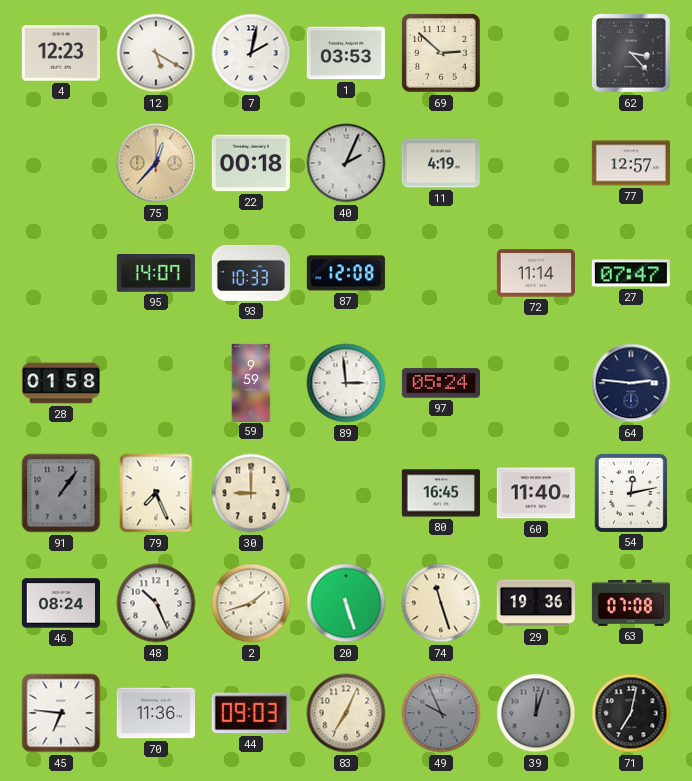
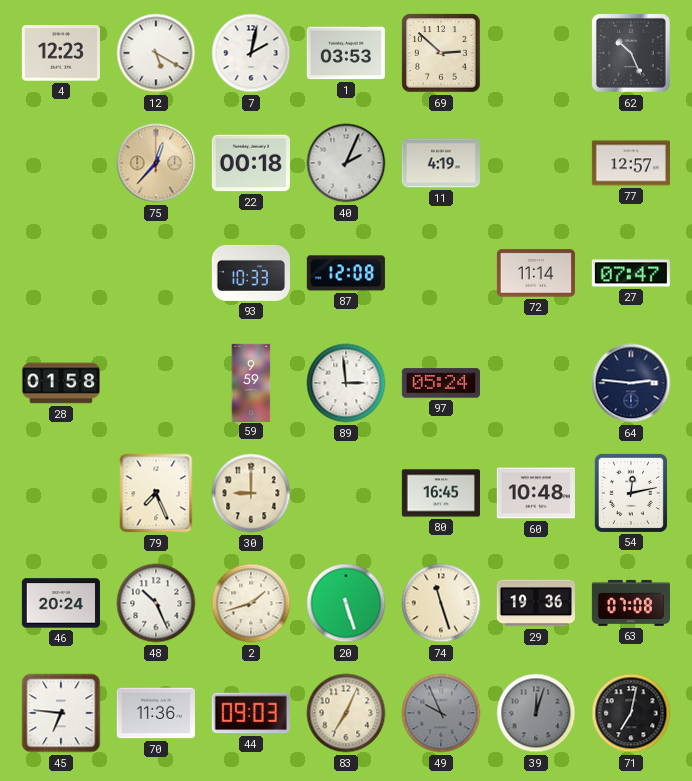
62: 3:23 -> 10:26 (631, 53)
95: 14:07 -> none (156, 274)
91: 1:06 -> none (61, 493)
60: 11:40 -> 10:48 (536, 493)
46: 08:24 -> 20:24 (61, 603)
